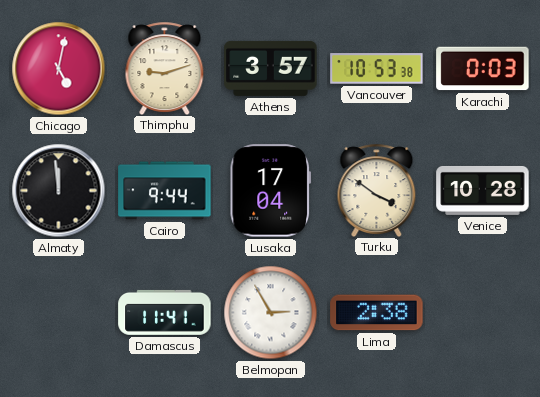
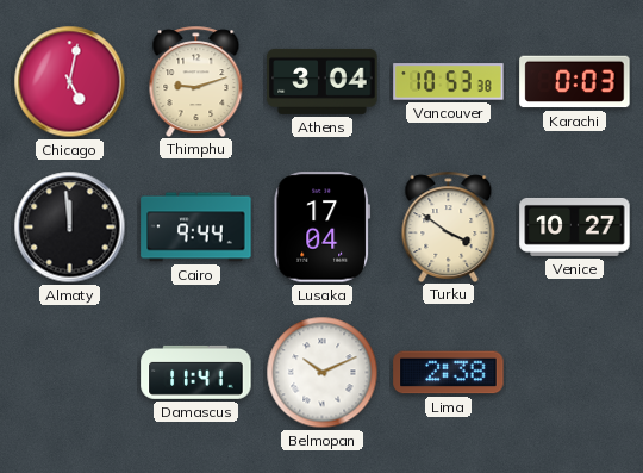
Athens: 3:57 -> 3:04 (323, 81)
Venice: 10:28 -> 10:27 (575, 226)
Belmopan: 2:55 -> 10:11 (323, 373)
